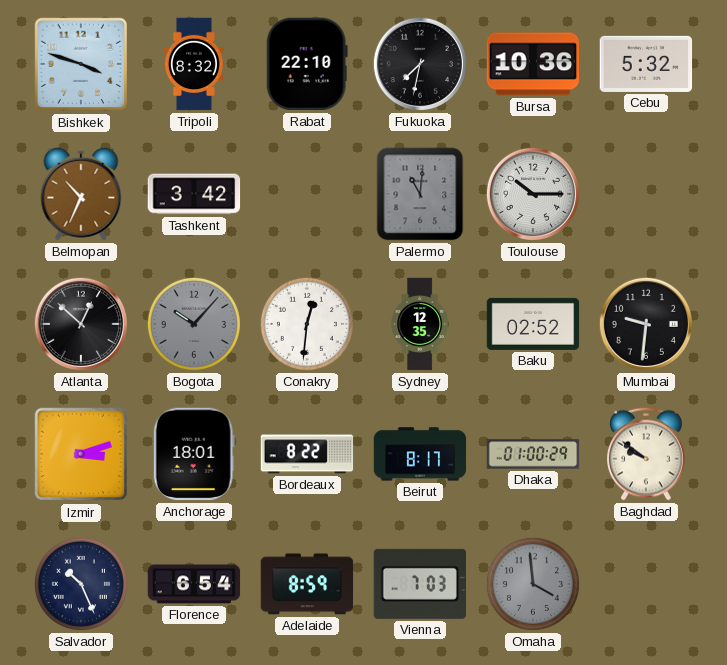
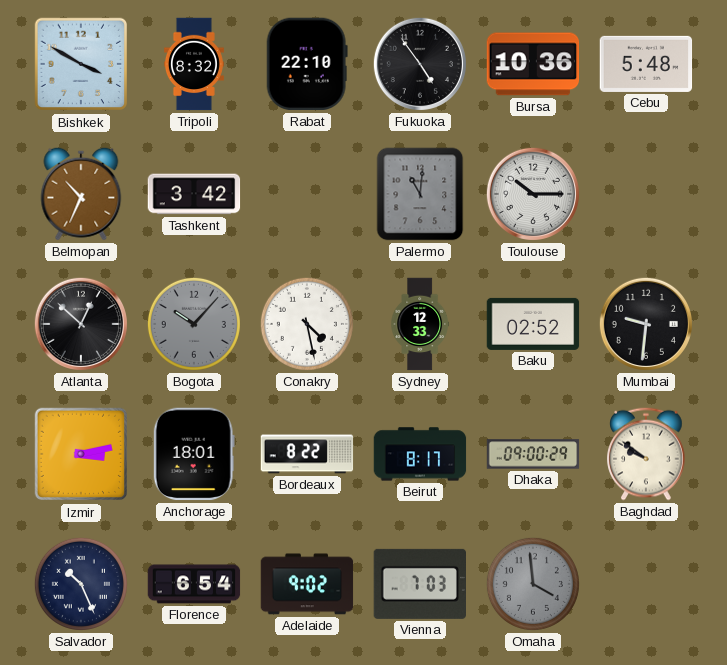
Bishkek: 3:48 -> 3:50 (81, 64)
Fukuoka: 7:32 -> 4:54 (420, 64)
Cebu: 5:32 -> 5:48 (646, 64)
Conakry: 12:31 -> 4:28 (307, 324)
Sydney: 12:35 -> 12:33 (419, 324)
Izmir: 3:12 -> 3:13 (81, 454)
Dhaka: 01:00 -> 09:00 (533, 454)
Adelaide: 8:59 -> 9:02 (307, 584)
